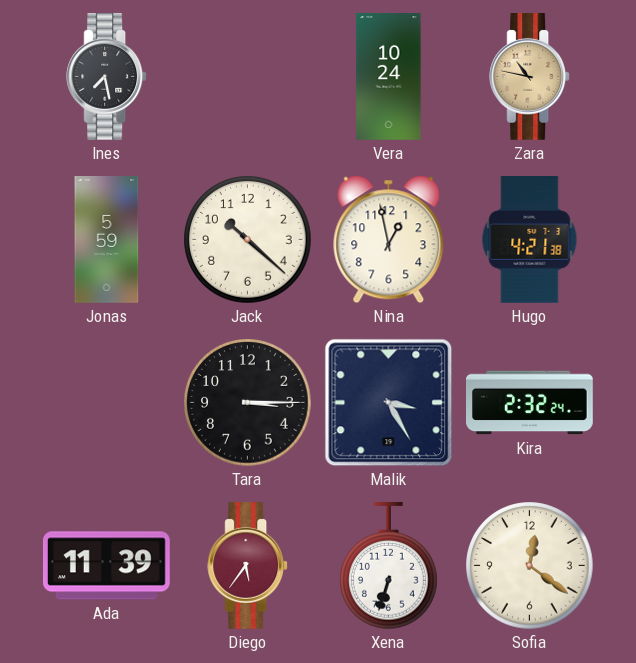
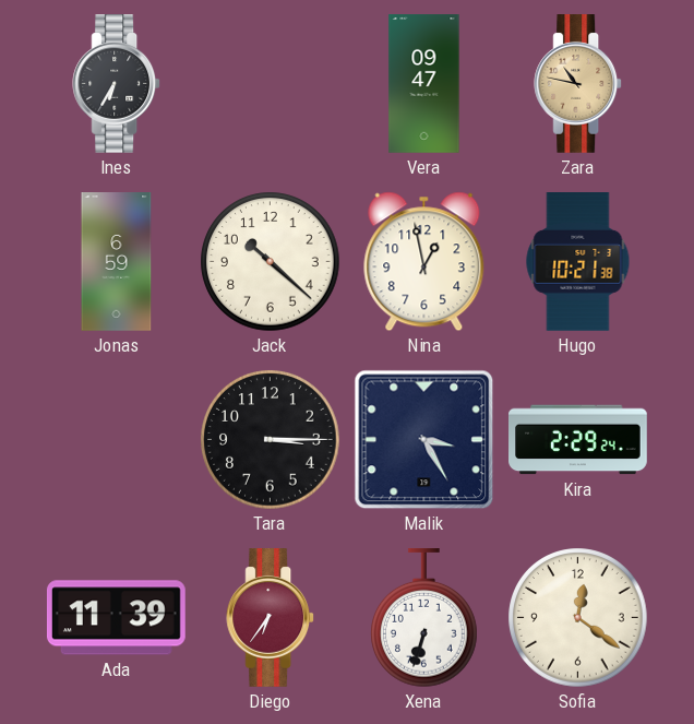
Ines: 7:28 -> 6:35 (117, 84)
Vera: 10:24 -> 09:47 (424, 84)
Jonas: 5:59 -> 6:59 (117, 262)
Hugo: 4:21 -> 10:21 (578, 262)
Kira: 2:32 -> 2:29 (578, 440)
Diego: 5:36 -> 6:36 (271, 618)
